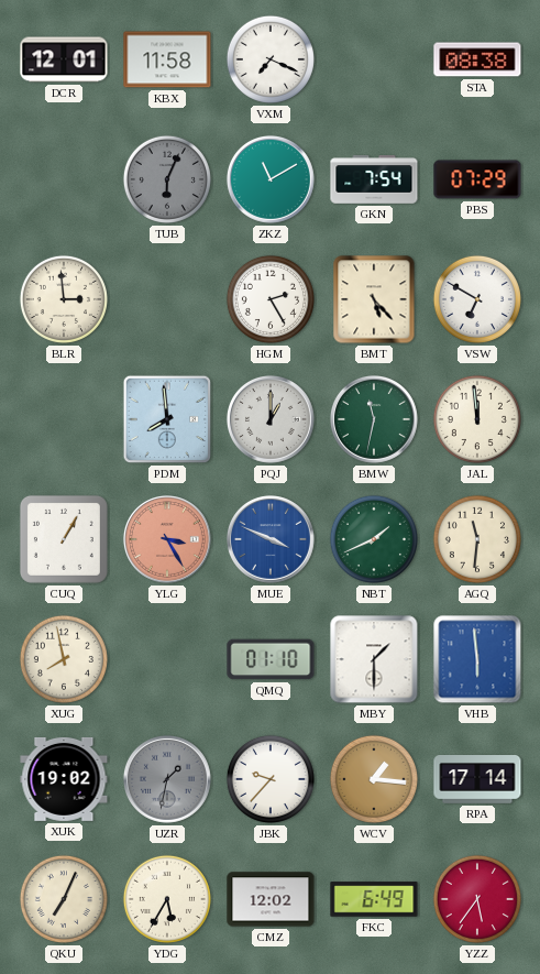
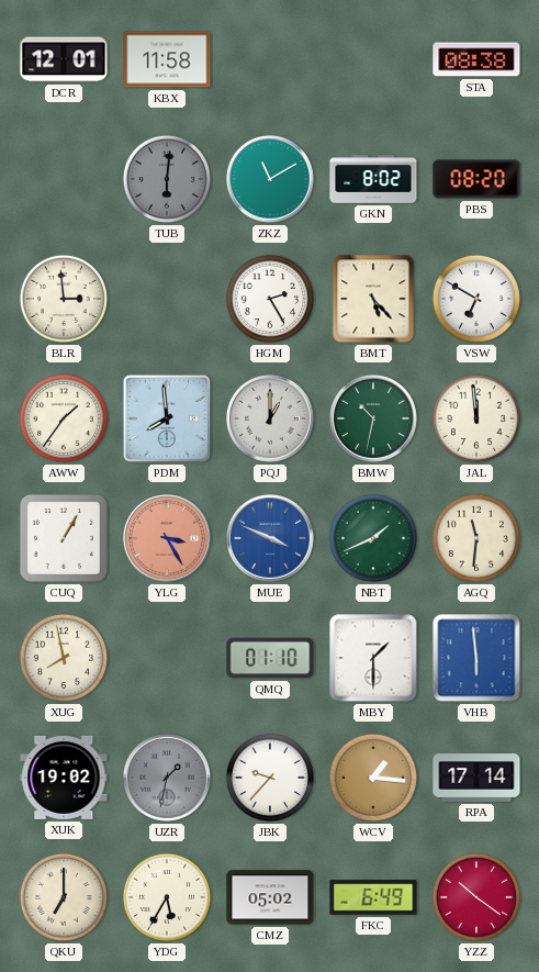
VXM: 7:19 -> none (271, 59)
TUB: 6:04 -> 6:01 (167, 179)
GKN: 7:54 -> 8:02 (373, 179)
PBS: 07:29 -> 08:20 (476, 179)
AWW: none -> 1:36 (64, 418)
BMW: 11:32 -> 10:32 (373, 418)
QKU: 7:04 -> 7:00 (64, 897)
CMZ: 12:02 -> 05:02 (270, 897)
YZZ: 5:36 -> 10:21 (476, 897)
